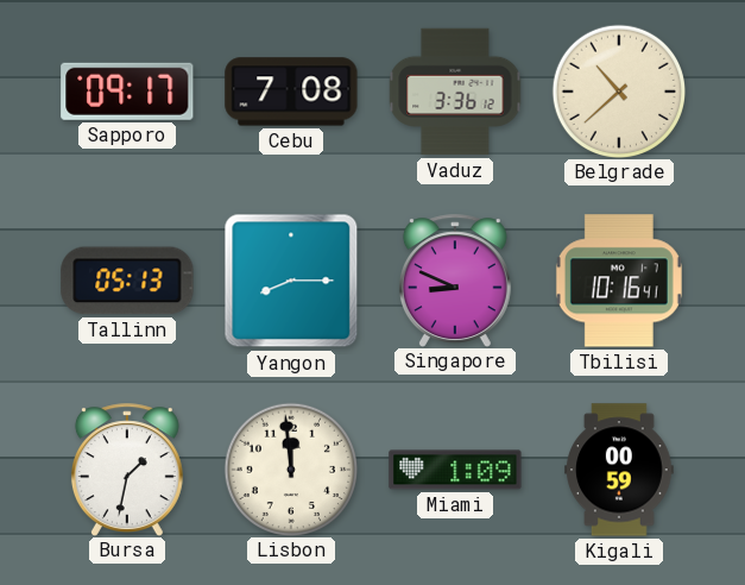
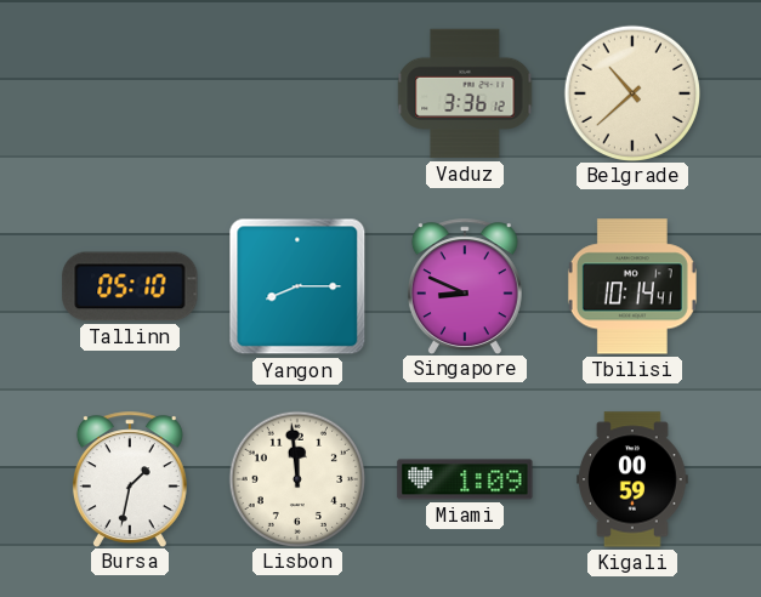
Sapporo: 09:17 -> none (127, 92)
Cebu: 7:08 -> none (291, 92)
Tallinn: 05:13 -> 05:10 (130, 286)
Tbilisi: 10:16 -> 10:14 (632, 286)
